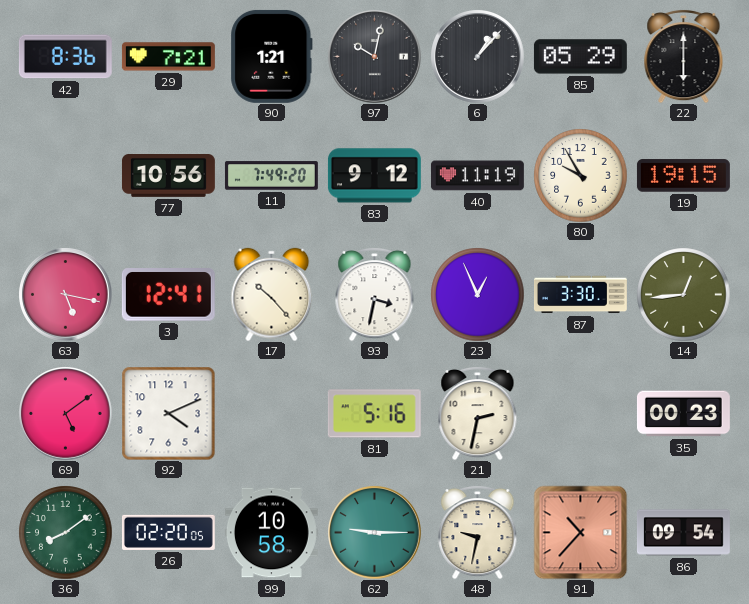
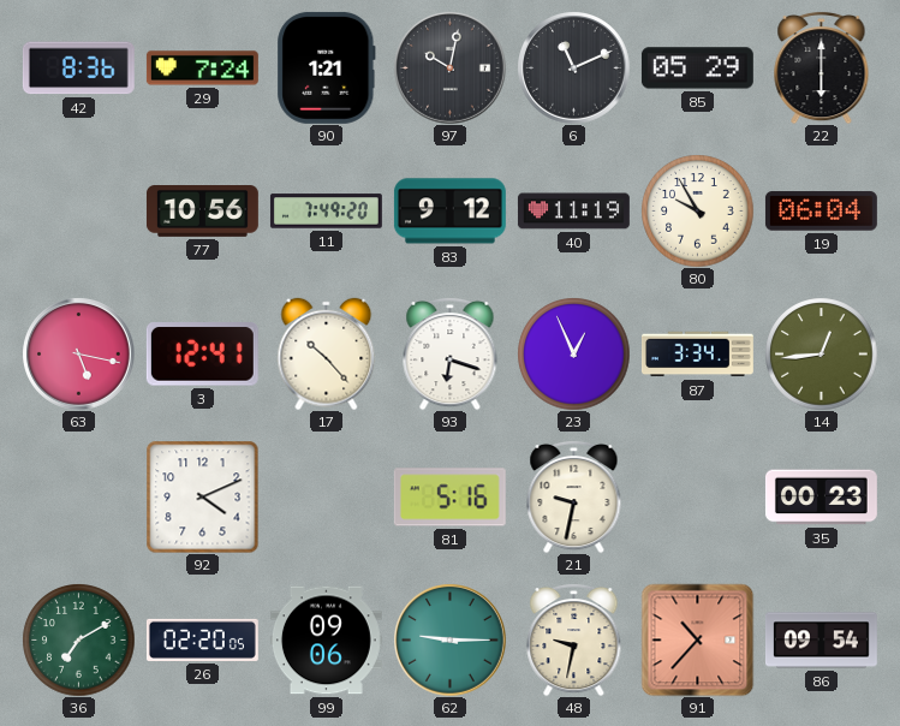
29: 7:21 -> 7:24 (202, 69)
6: 1:07 -> 11:11 (574, 69)
19: 19:15 -> 06:04 (821, 212)
93: 3:32 -> 6:18 (451, 353)
87: 3:30 -> 3:34 (697, 355)
69: 5:09 -> none (66, 414)
21: 2:32 -> 9:32 (574, 496)
36: 8:09 -> 7:10 (78, 639)
99: 10:58 -> 09:06 (326, 641)
